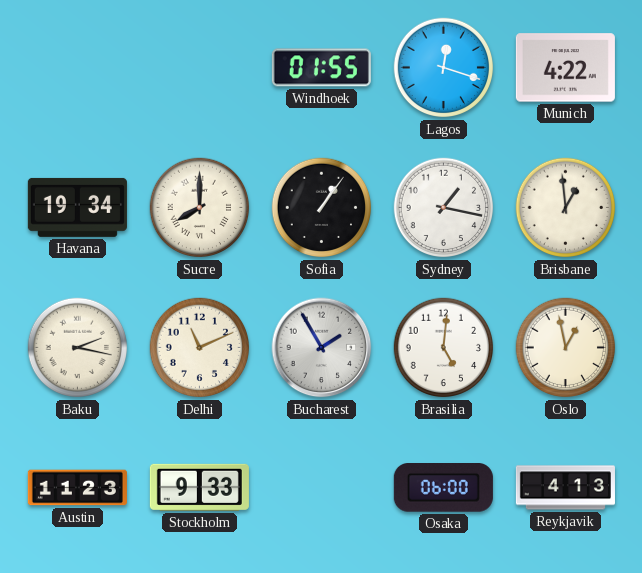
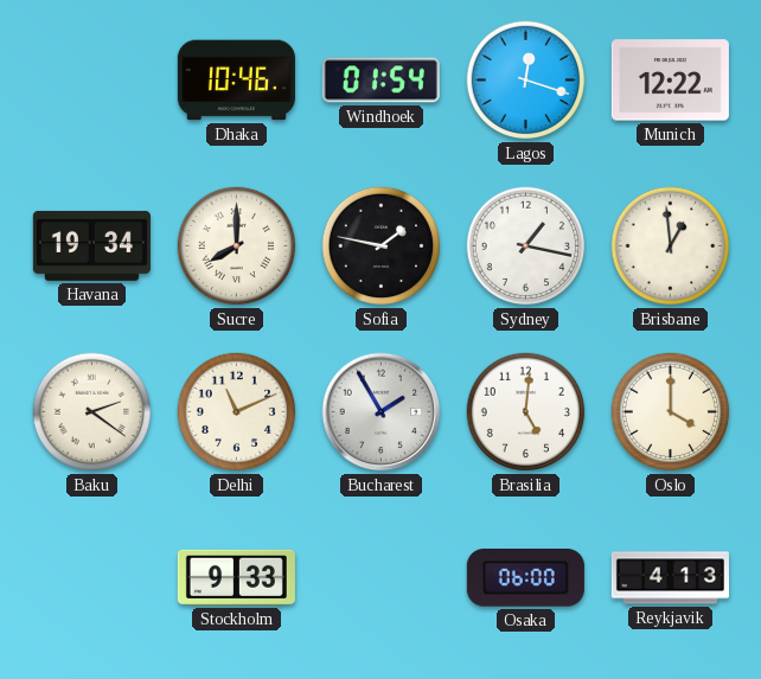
Dhaka: none -> 10:46 (236, 81)
Windhoek: 01:55 -> 01:54 (380, 81)
Munich: 4:22 -> 12:22 (670, 81)
Sofia: 1:06 -> 1:47 (382, 246)
Baku: 2:17 -> 2:21 (92, 412)
Oslo: 12:58 -> 4:00 (671, 412)
Austin: 11:23 -> none (77, 488)
